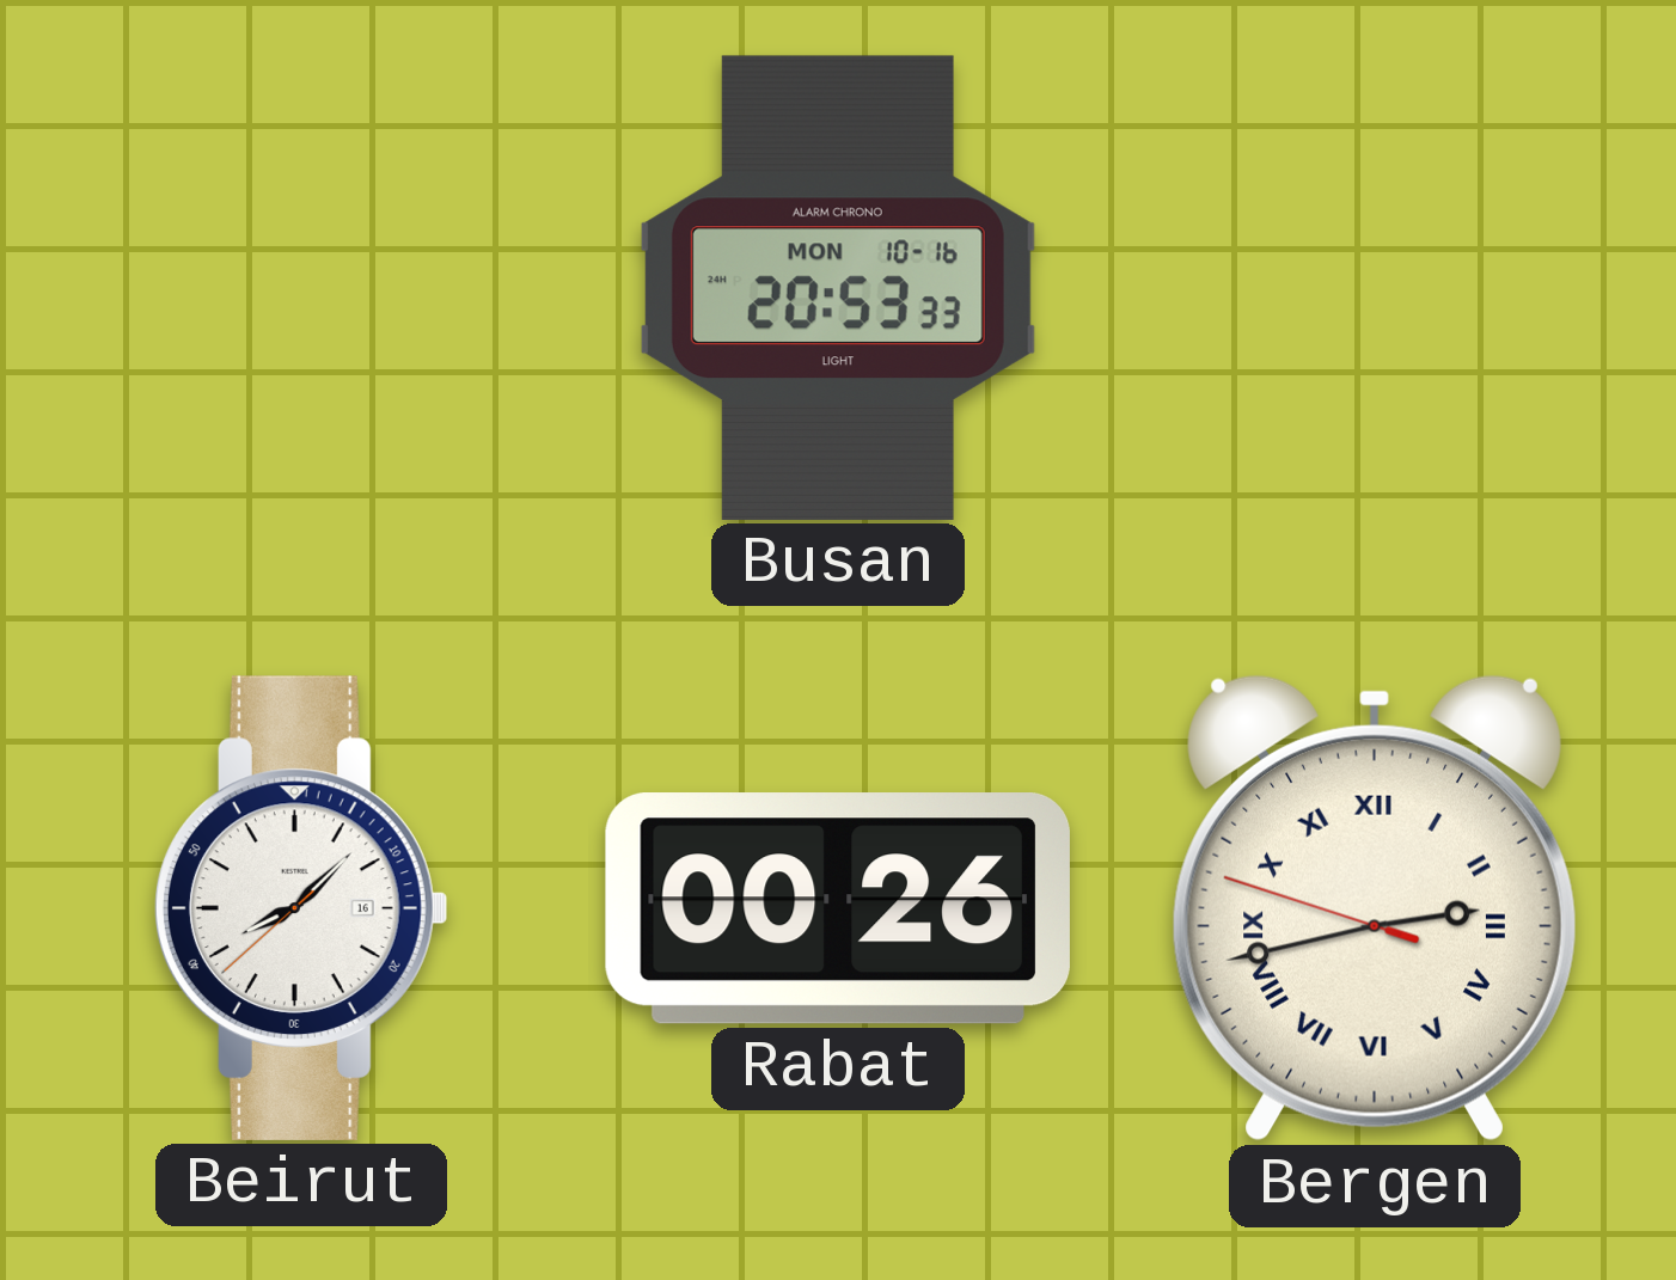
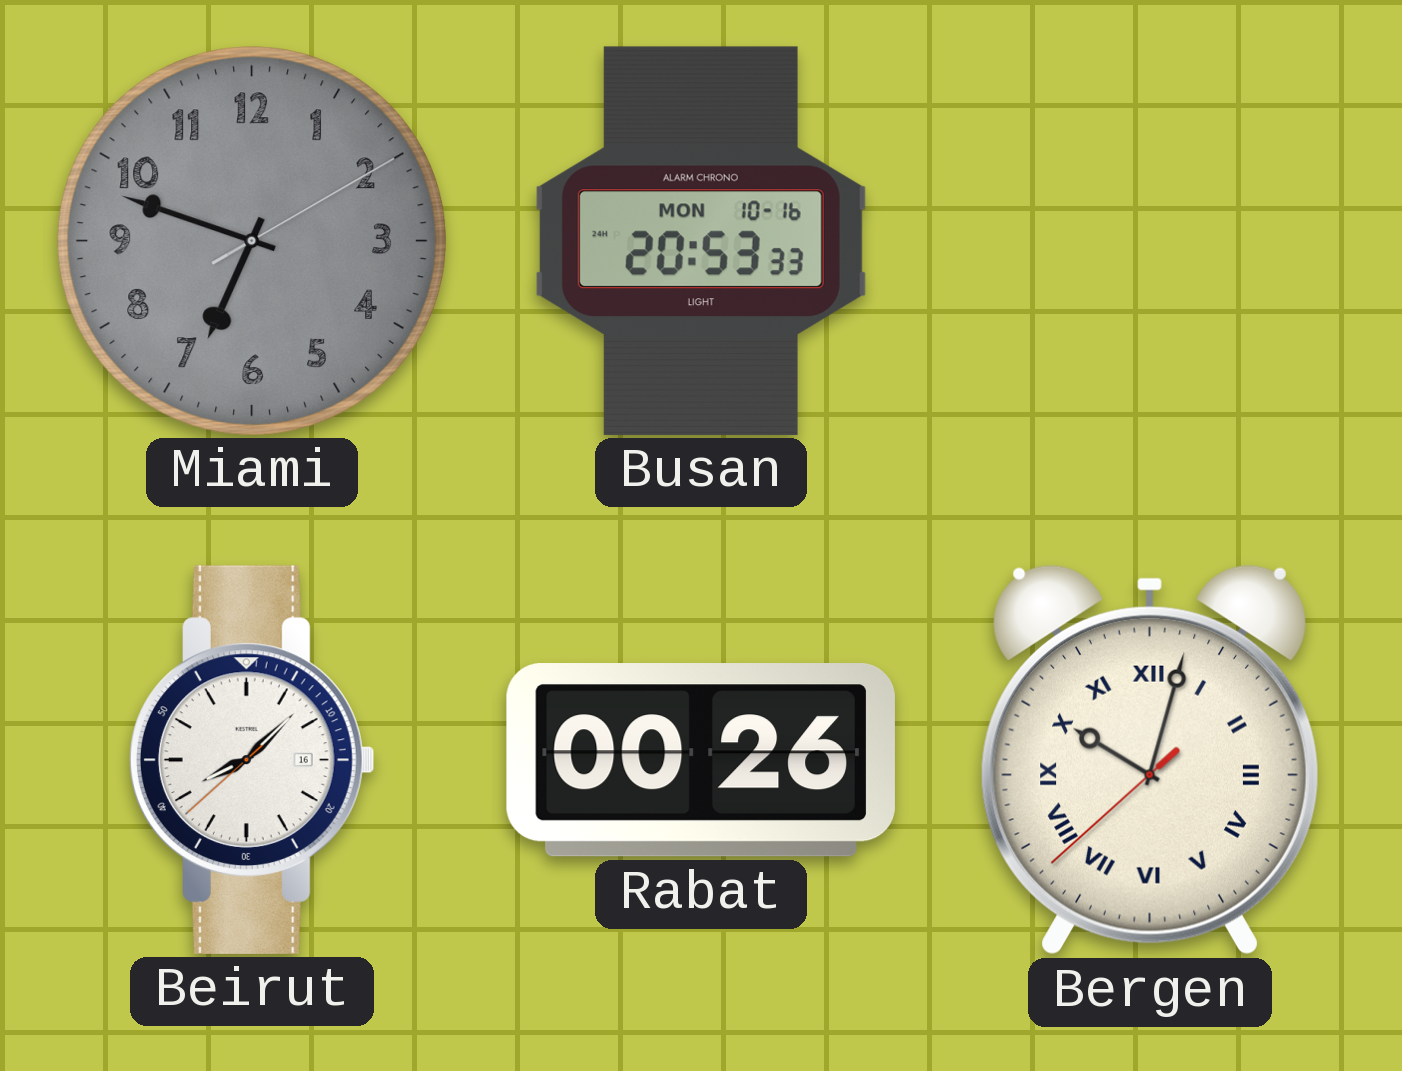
Miami: none -> 6:48 (252, 241)
Bergen: 2:42 -> 10:02 (1150, 760)
